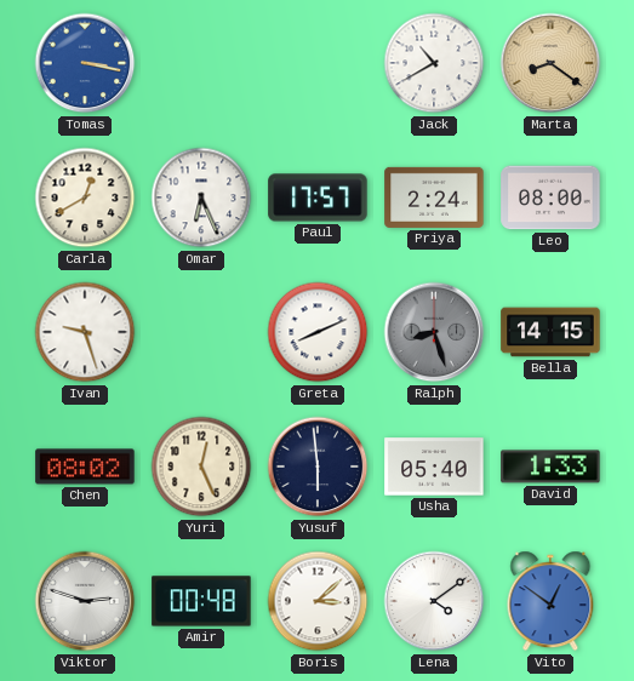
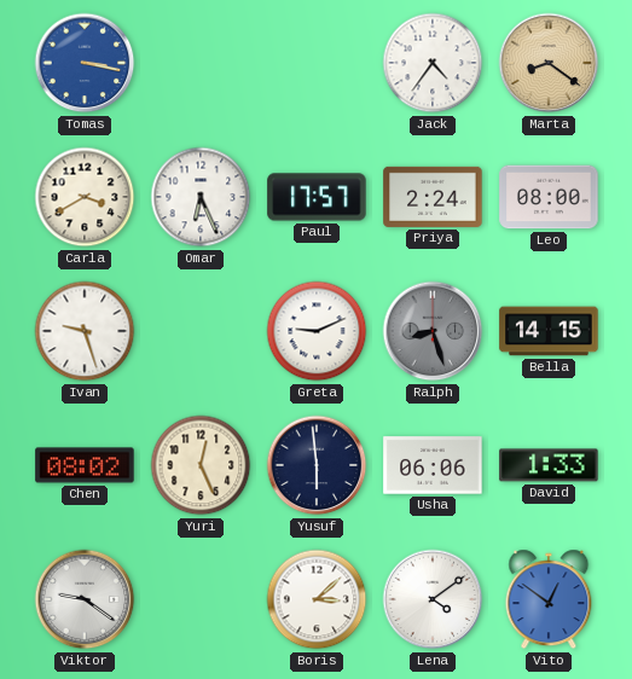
Jack: 10:40 -> 4:36 (433, 63)
Carla: 12:40 -> 3:40 (85, 197)
Greta: 8:11 -> 9:11 (317, 331)
Usha: 05:40 -> 06:06 (433, 465)
Viktor: 2:48 -> 9:21 (85, 599)
Amir: 00:48 -> none (201, 601)
